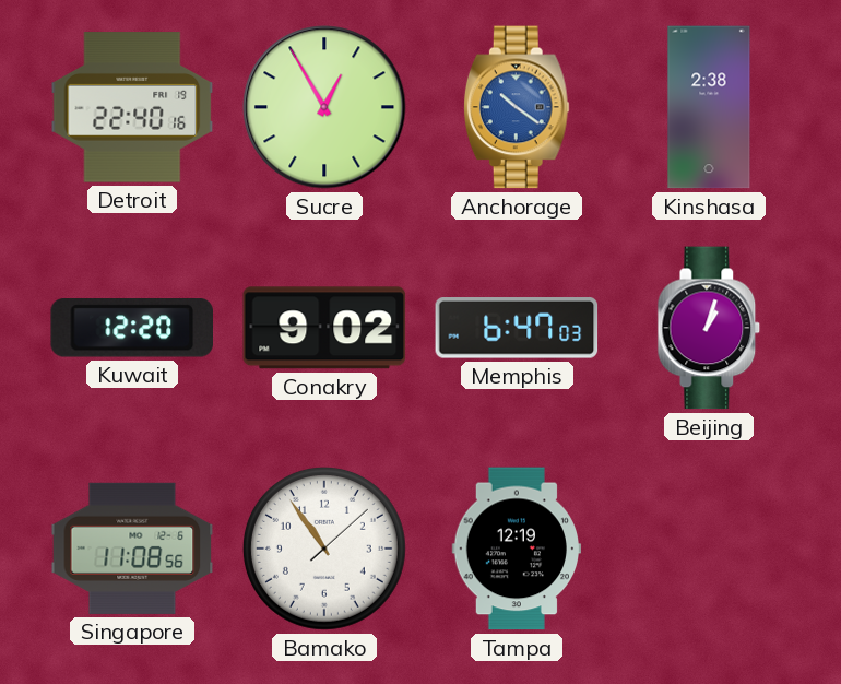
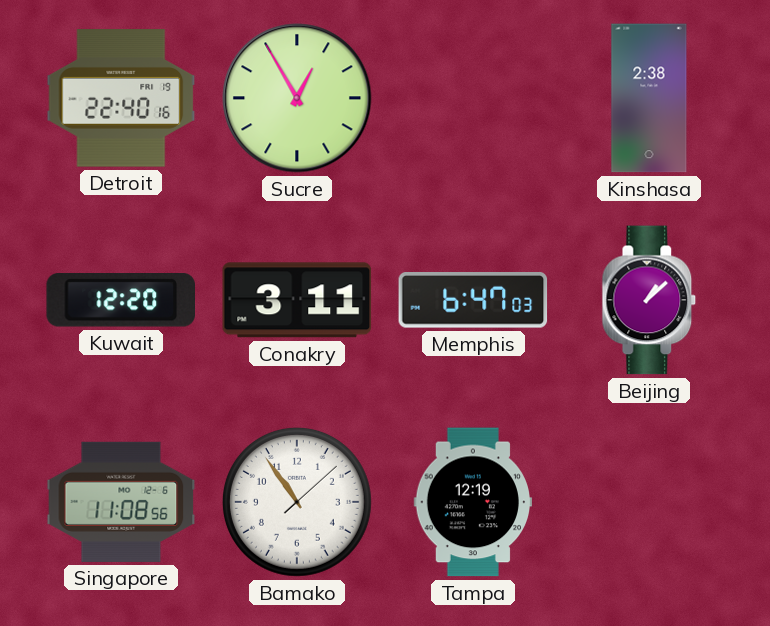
Anchorage: 10:21 -> none (517, 107)
Conakry: 9:02 -> 3:11 (297, 300)
Beijing: 1:03 -> 1:08 (649, 300)
